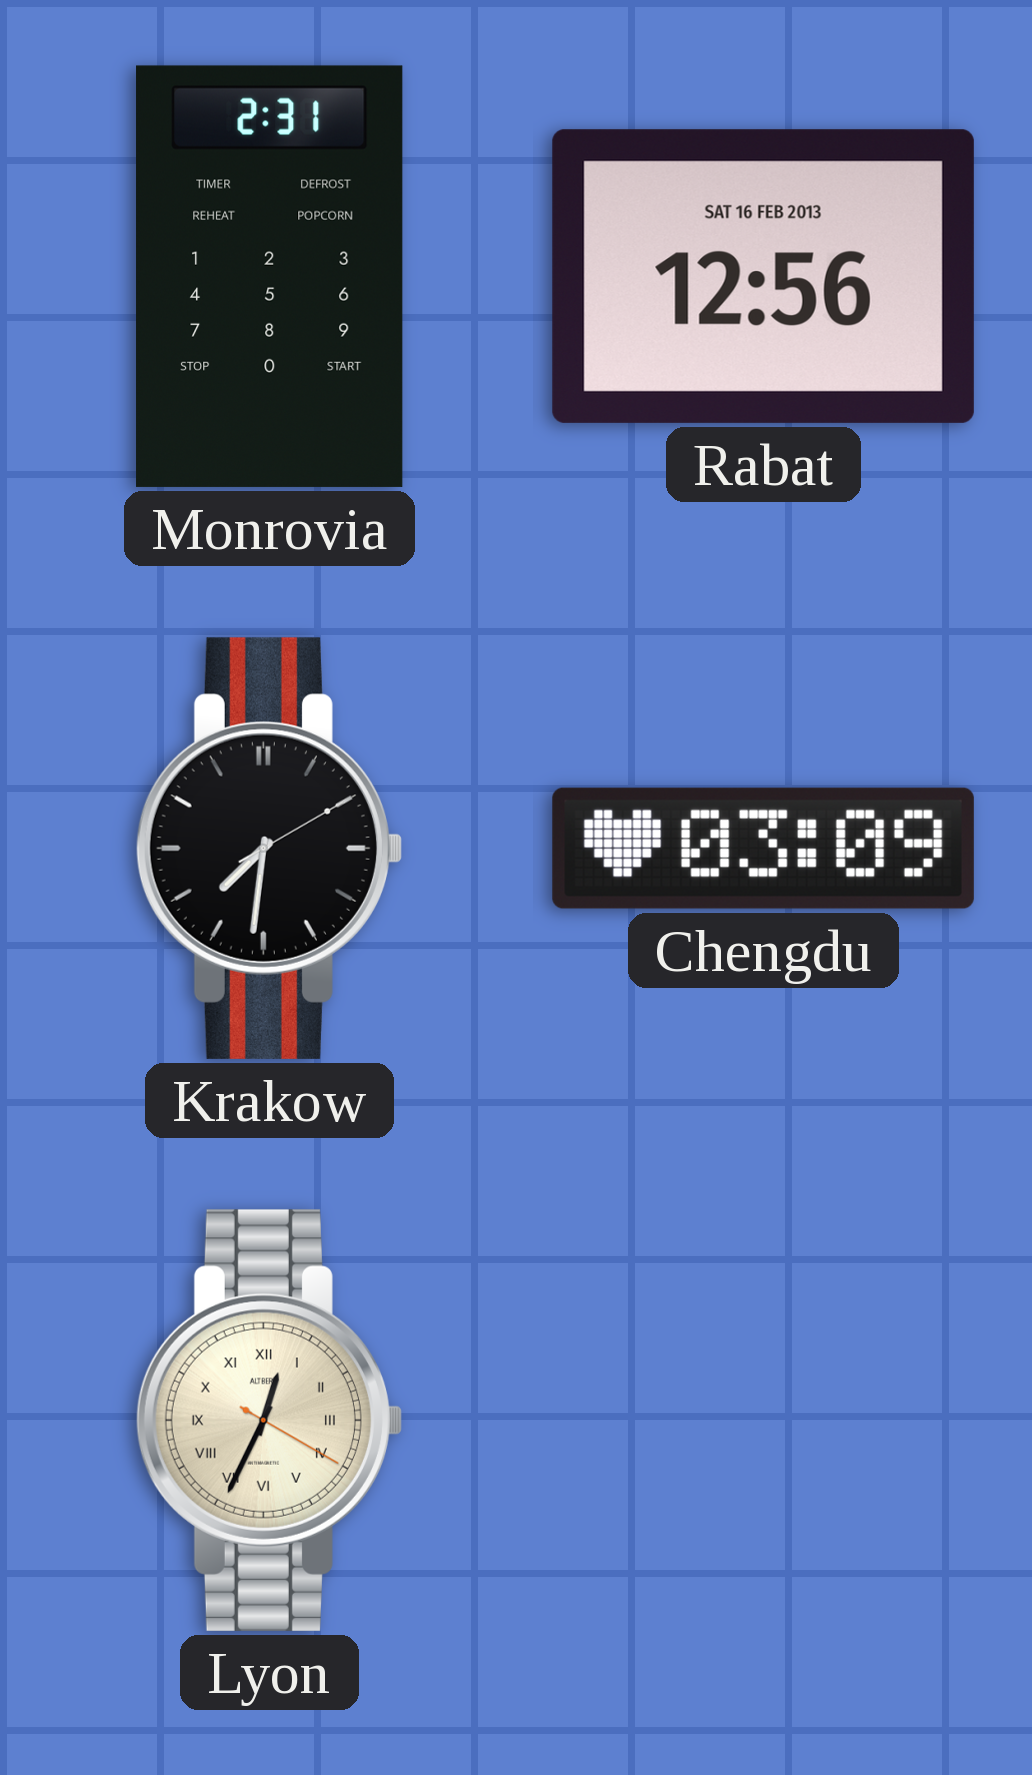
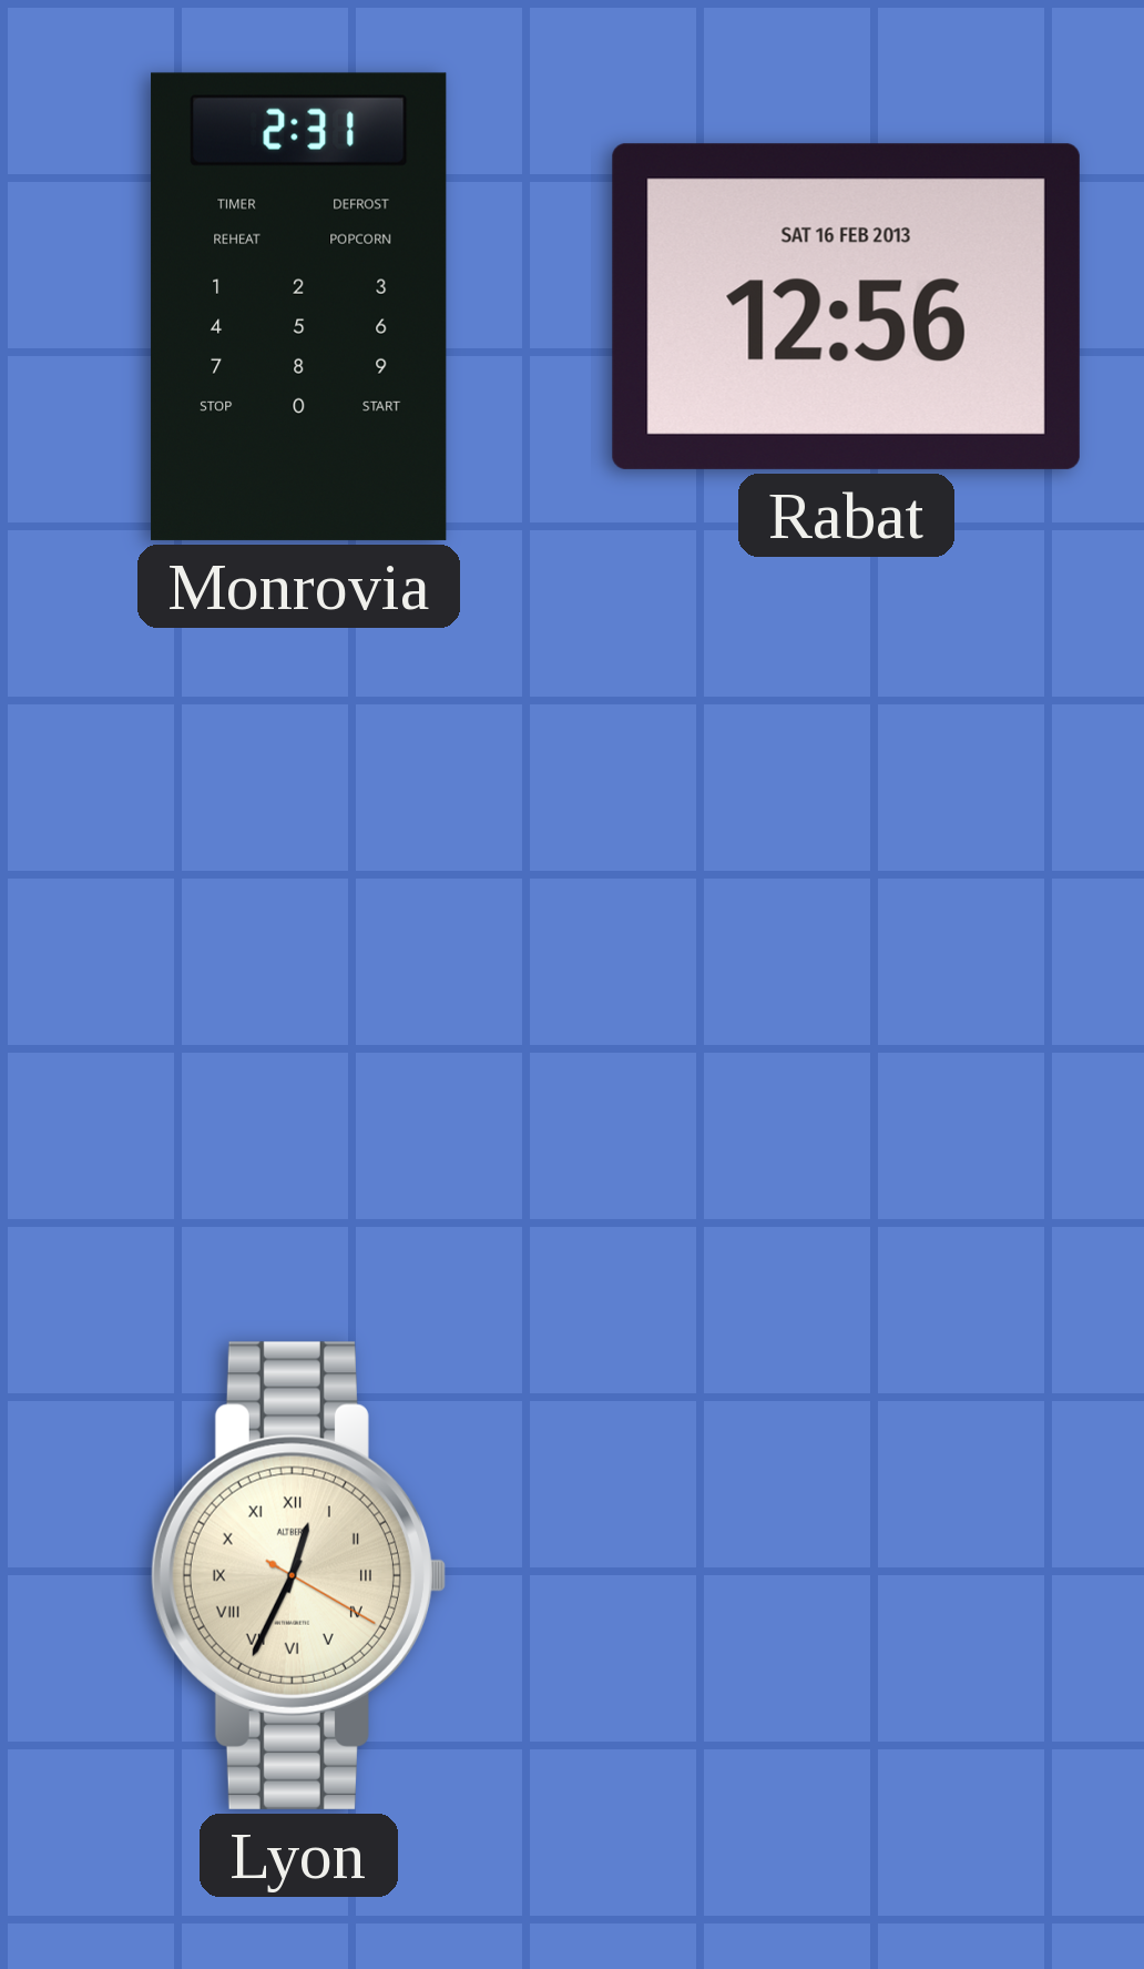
Krakow: 7:31 -> none (269, 848)
Chengdu: 03:09 -> none (763, 848)
